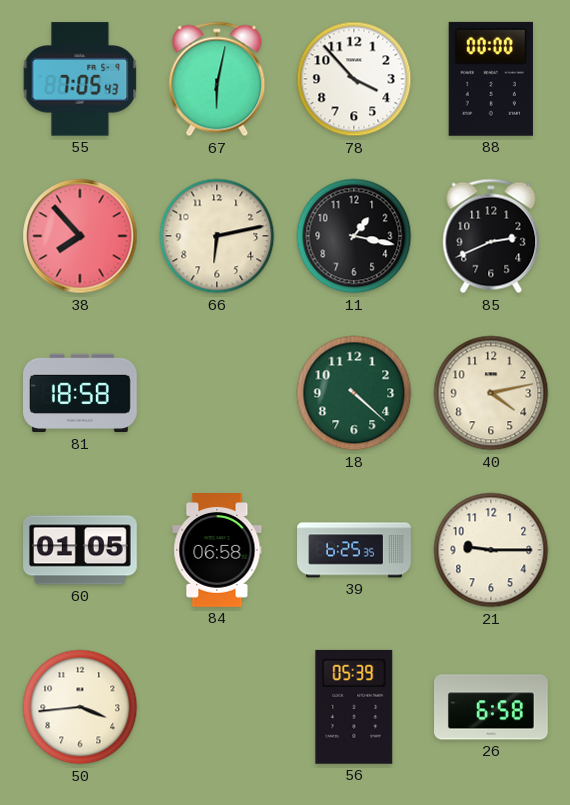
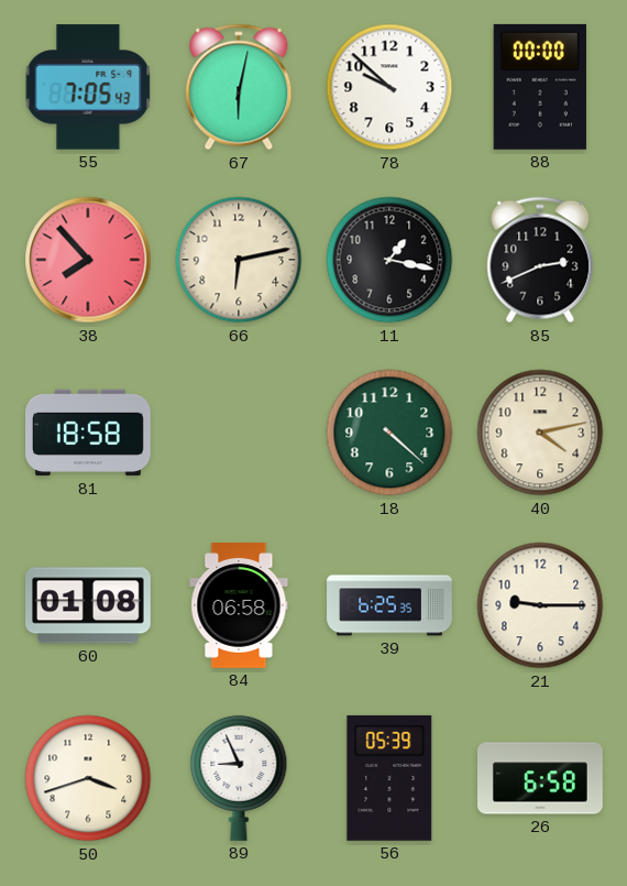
78: 3:53 -> 9:52 (389, 87)
60: 01:05 -> 01:08 (89, 605)
50: 3:44 -> 3:42 (88, 778)
89: none -> 8:56 (239, 778)
